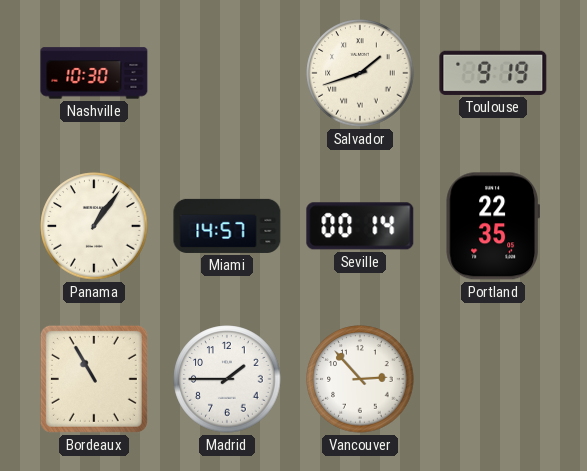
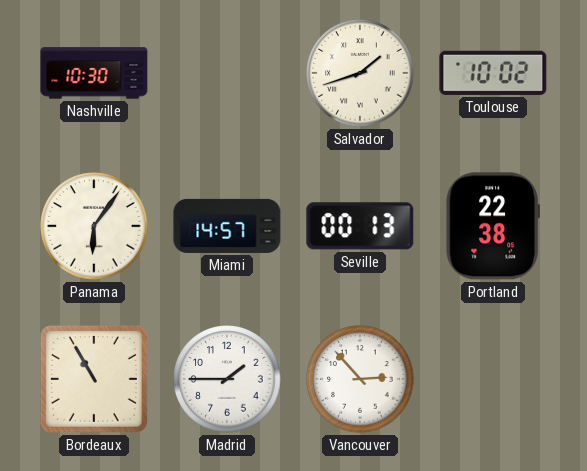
Toulouse: 9:19 -> 10:02 (493, 73)
Panama: 1:06 -> 6:06 (94, 226)
Seville: 00:14 -> 00:13 (360, 226)
Portland: 22:35 -> 22:38 (492, 226)
